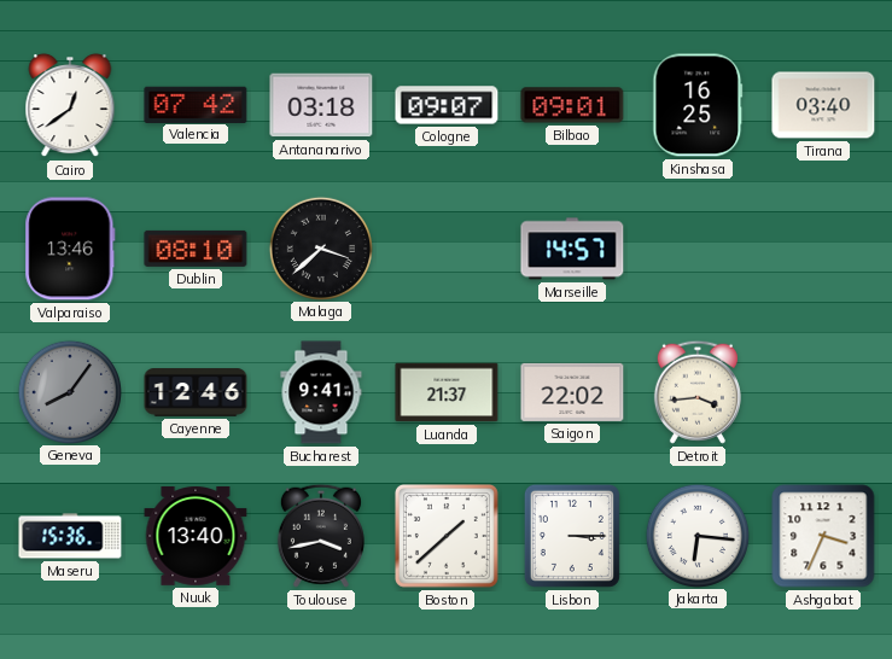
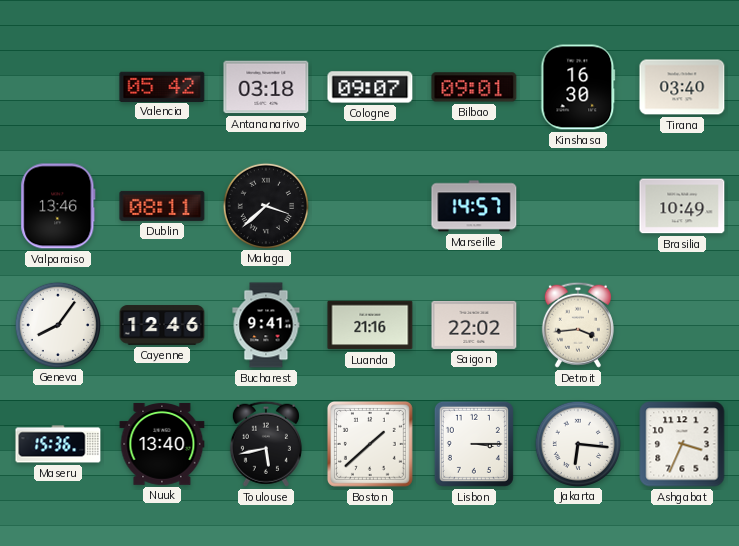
Cairo: 12:39 -> none (70, 105)
Valencia: 07:42 -> 05:42 (162, 86)
Kinshasa: 16:25 -> 16:30 (578, 87)
Dublin: 08:10 -> 08:11 (162, 206)
Brasilia: none -> 10:49 (682, 206)
Geneva dial: grey -> white (57, 324)
Luanda: 21:37 -> 21:16 (370, 325)
Toulouse: 3:43 -> 5:43 (266, 444)
